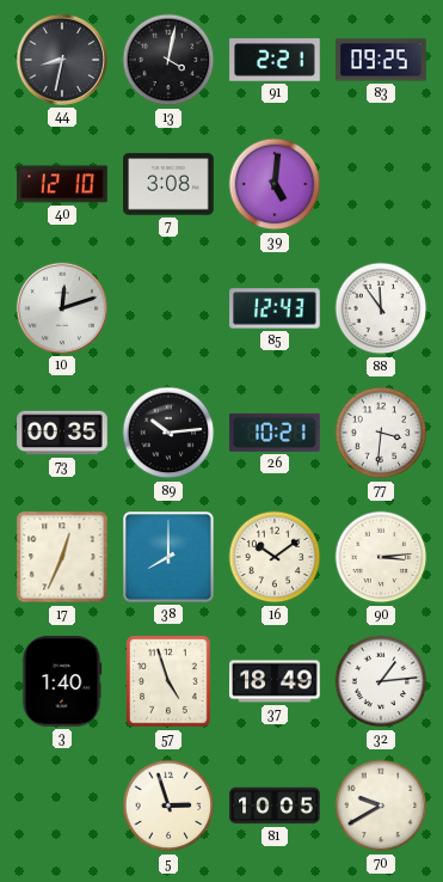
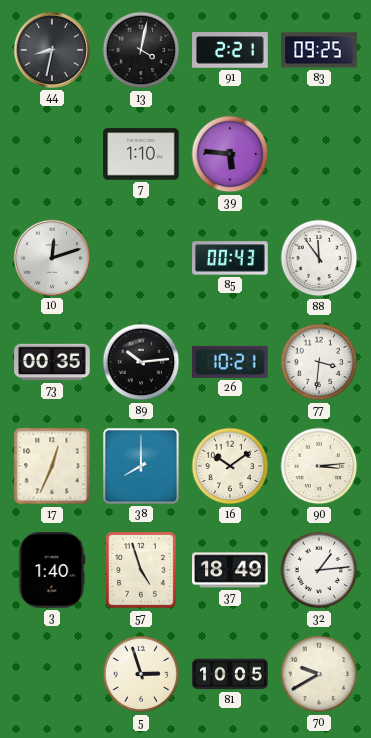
40: 12:10 -> none (62, 184)
7: 3:08 -> 1:10 (141, 154)
39: 5:01 -> 5:46 (230, 154)
85: 12:43 -> 00:43 (230, 258)
